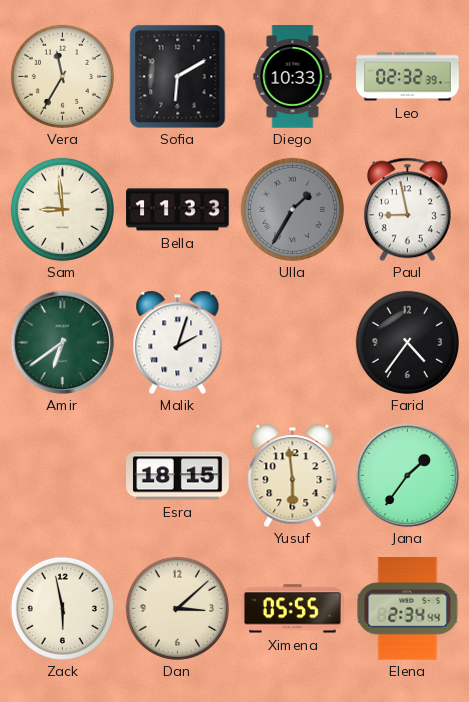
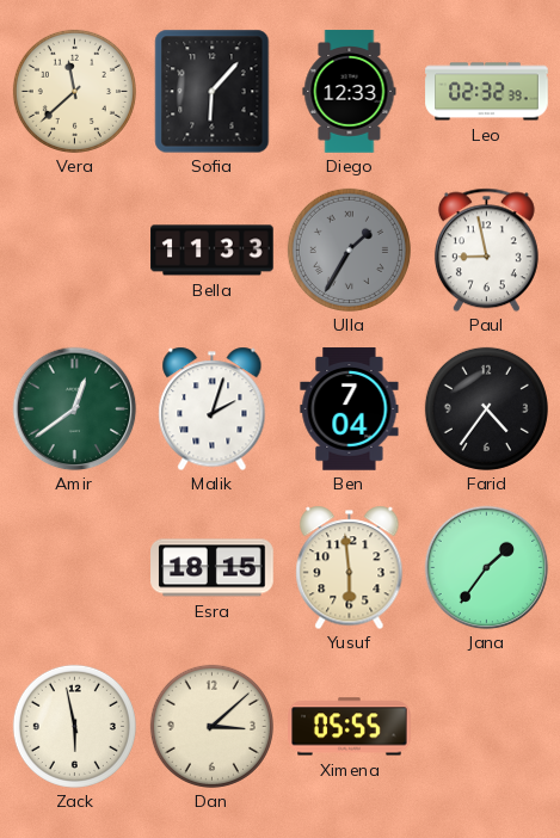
Vera: 11:35 -> 11:38 (74, 91)
Sofia: 6:10 -> 6:07 (213, 91)
Diego: 10:33 -> 12:33 (350, 92)
Sam: 8:59 -> none (62, 209)
Amir: 6:39 -> 12:39 (74, 408)
Ben: none -> 7:04 (350, 409)
Elena: 2:34 -> none (408, 609)
